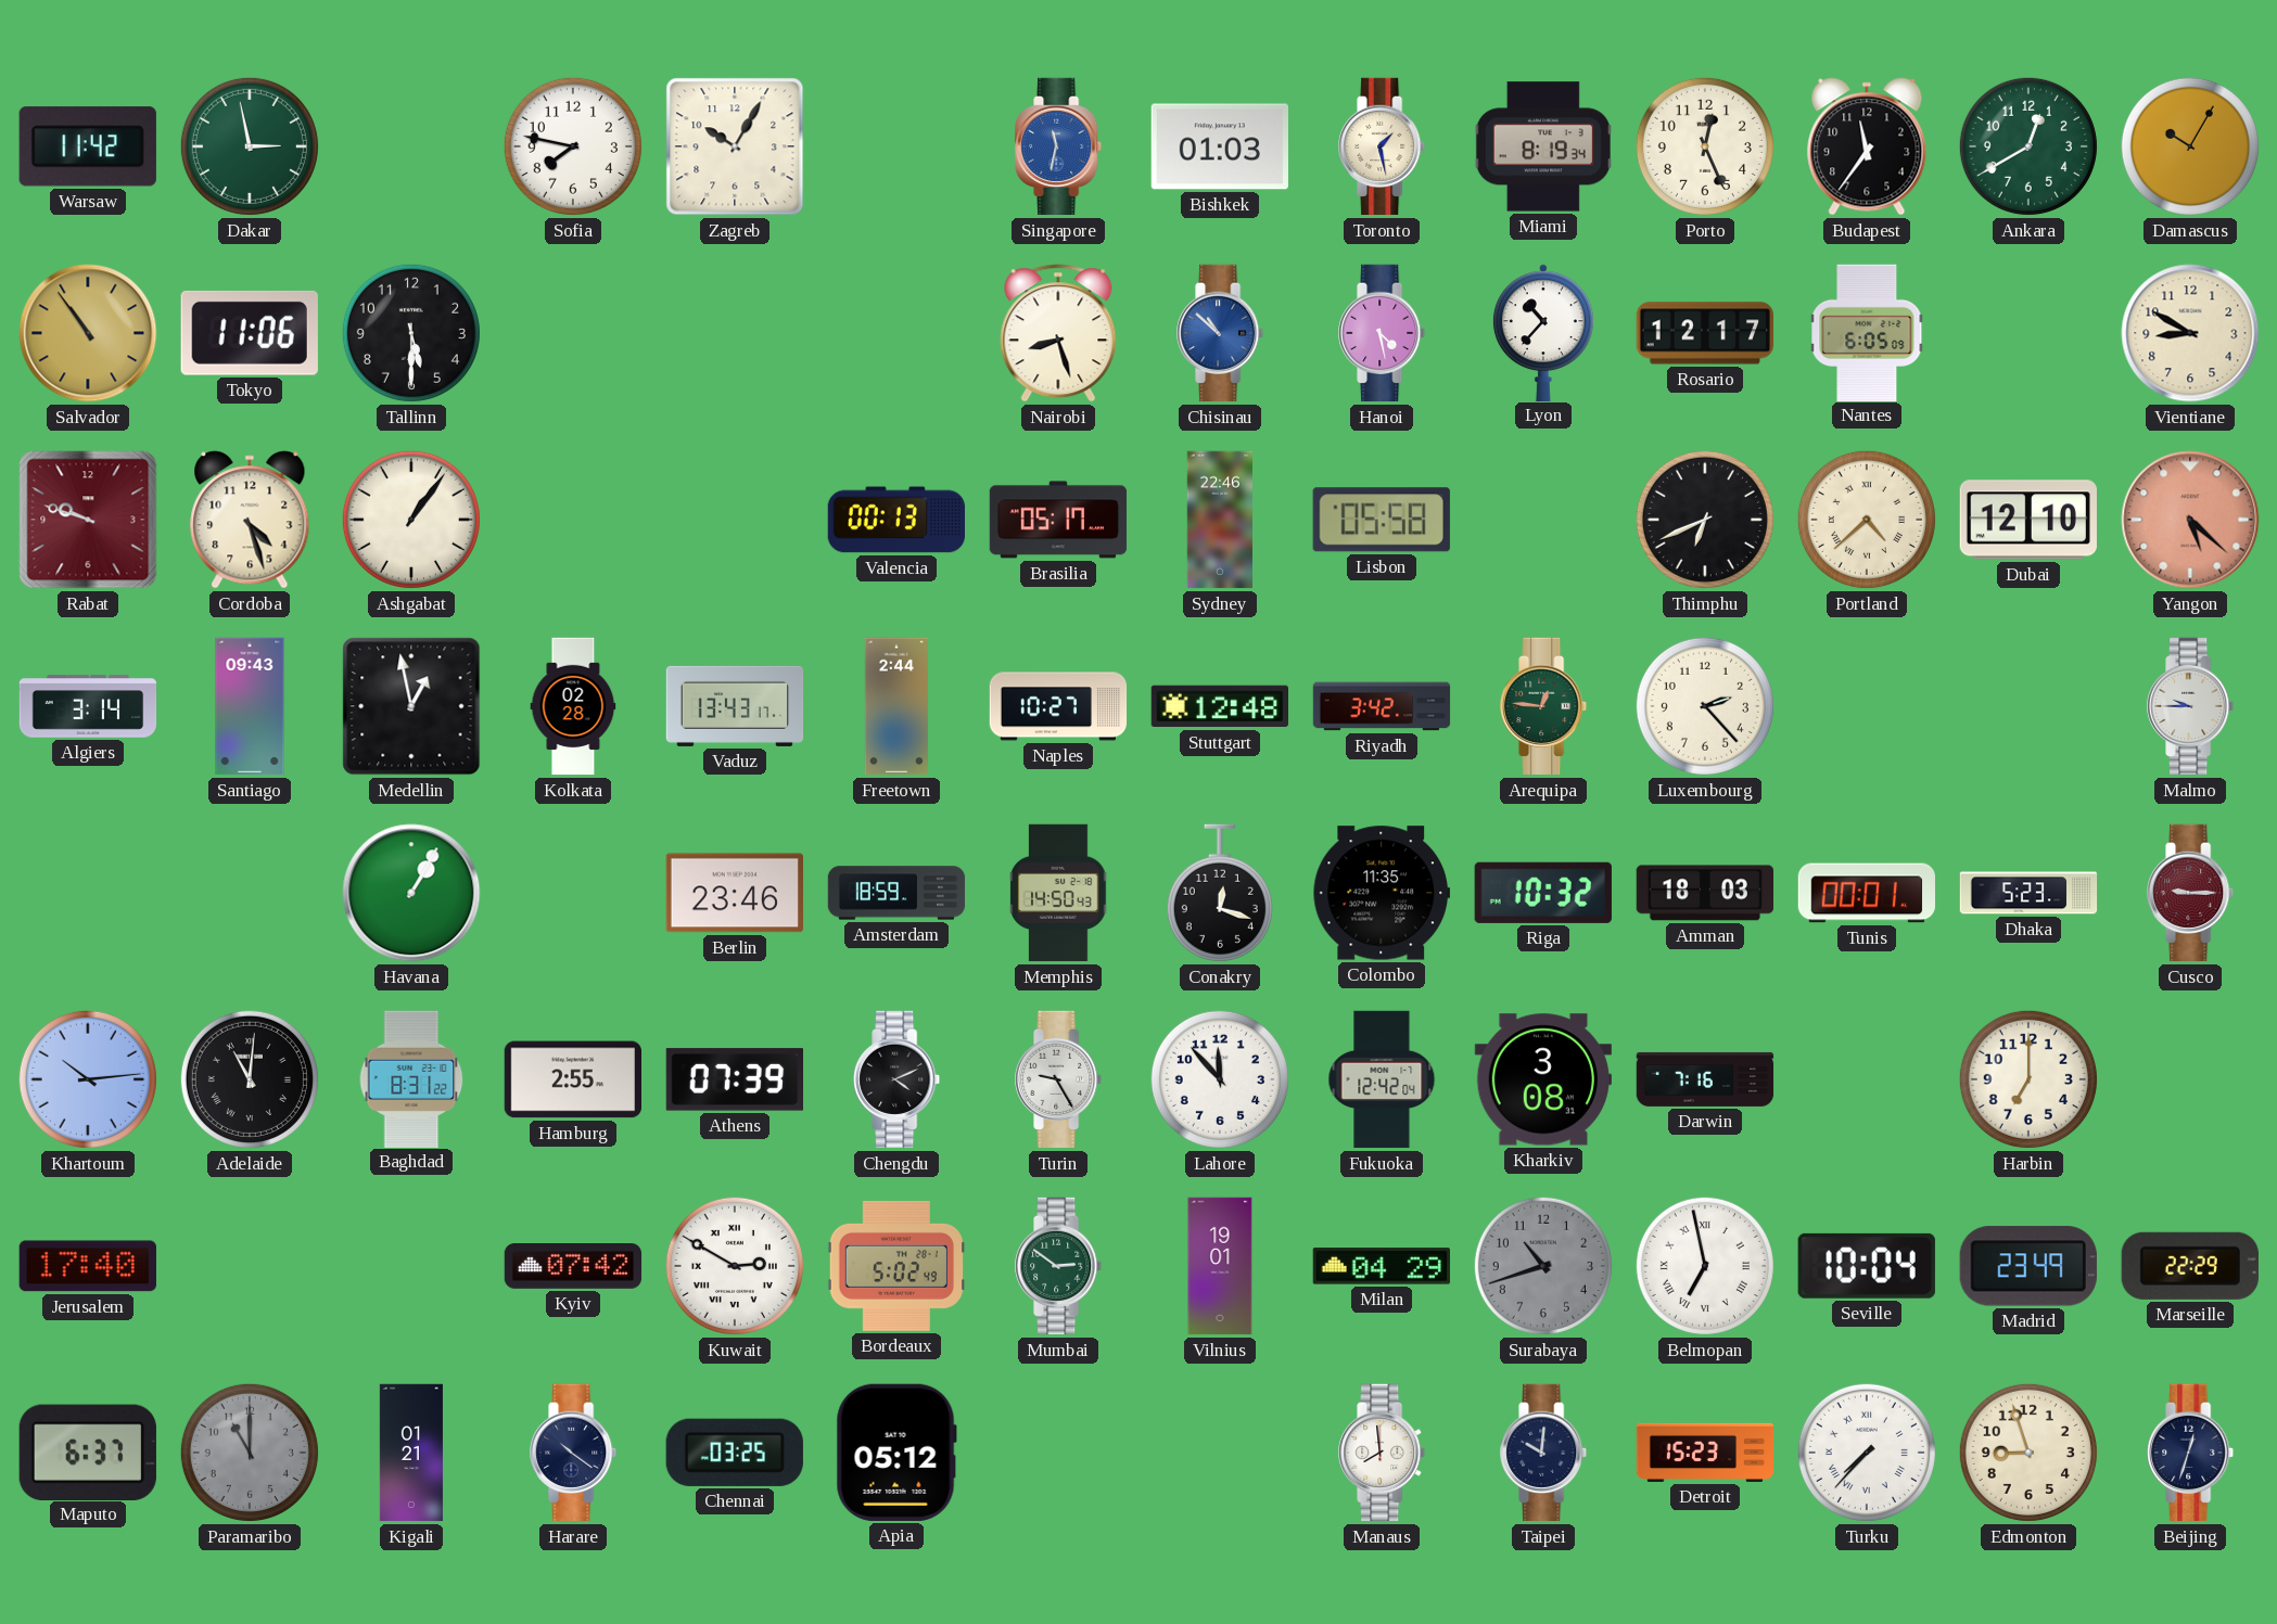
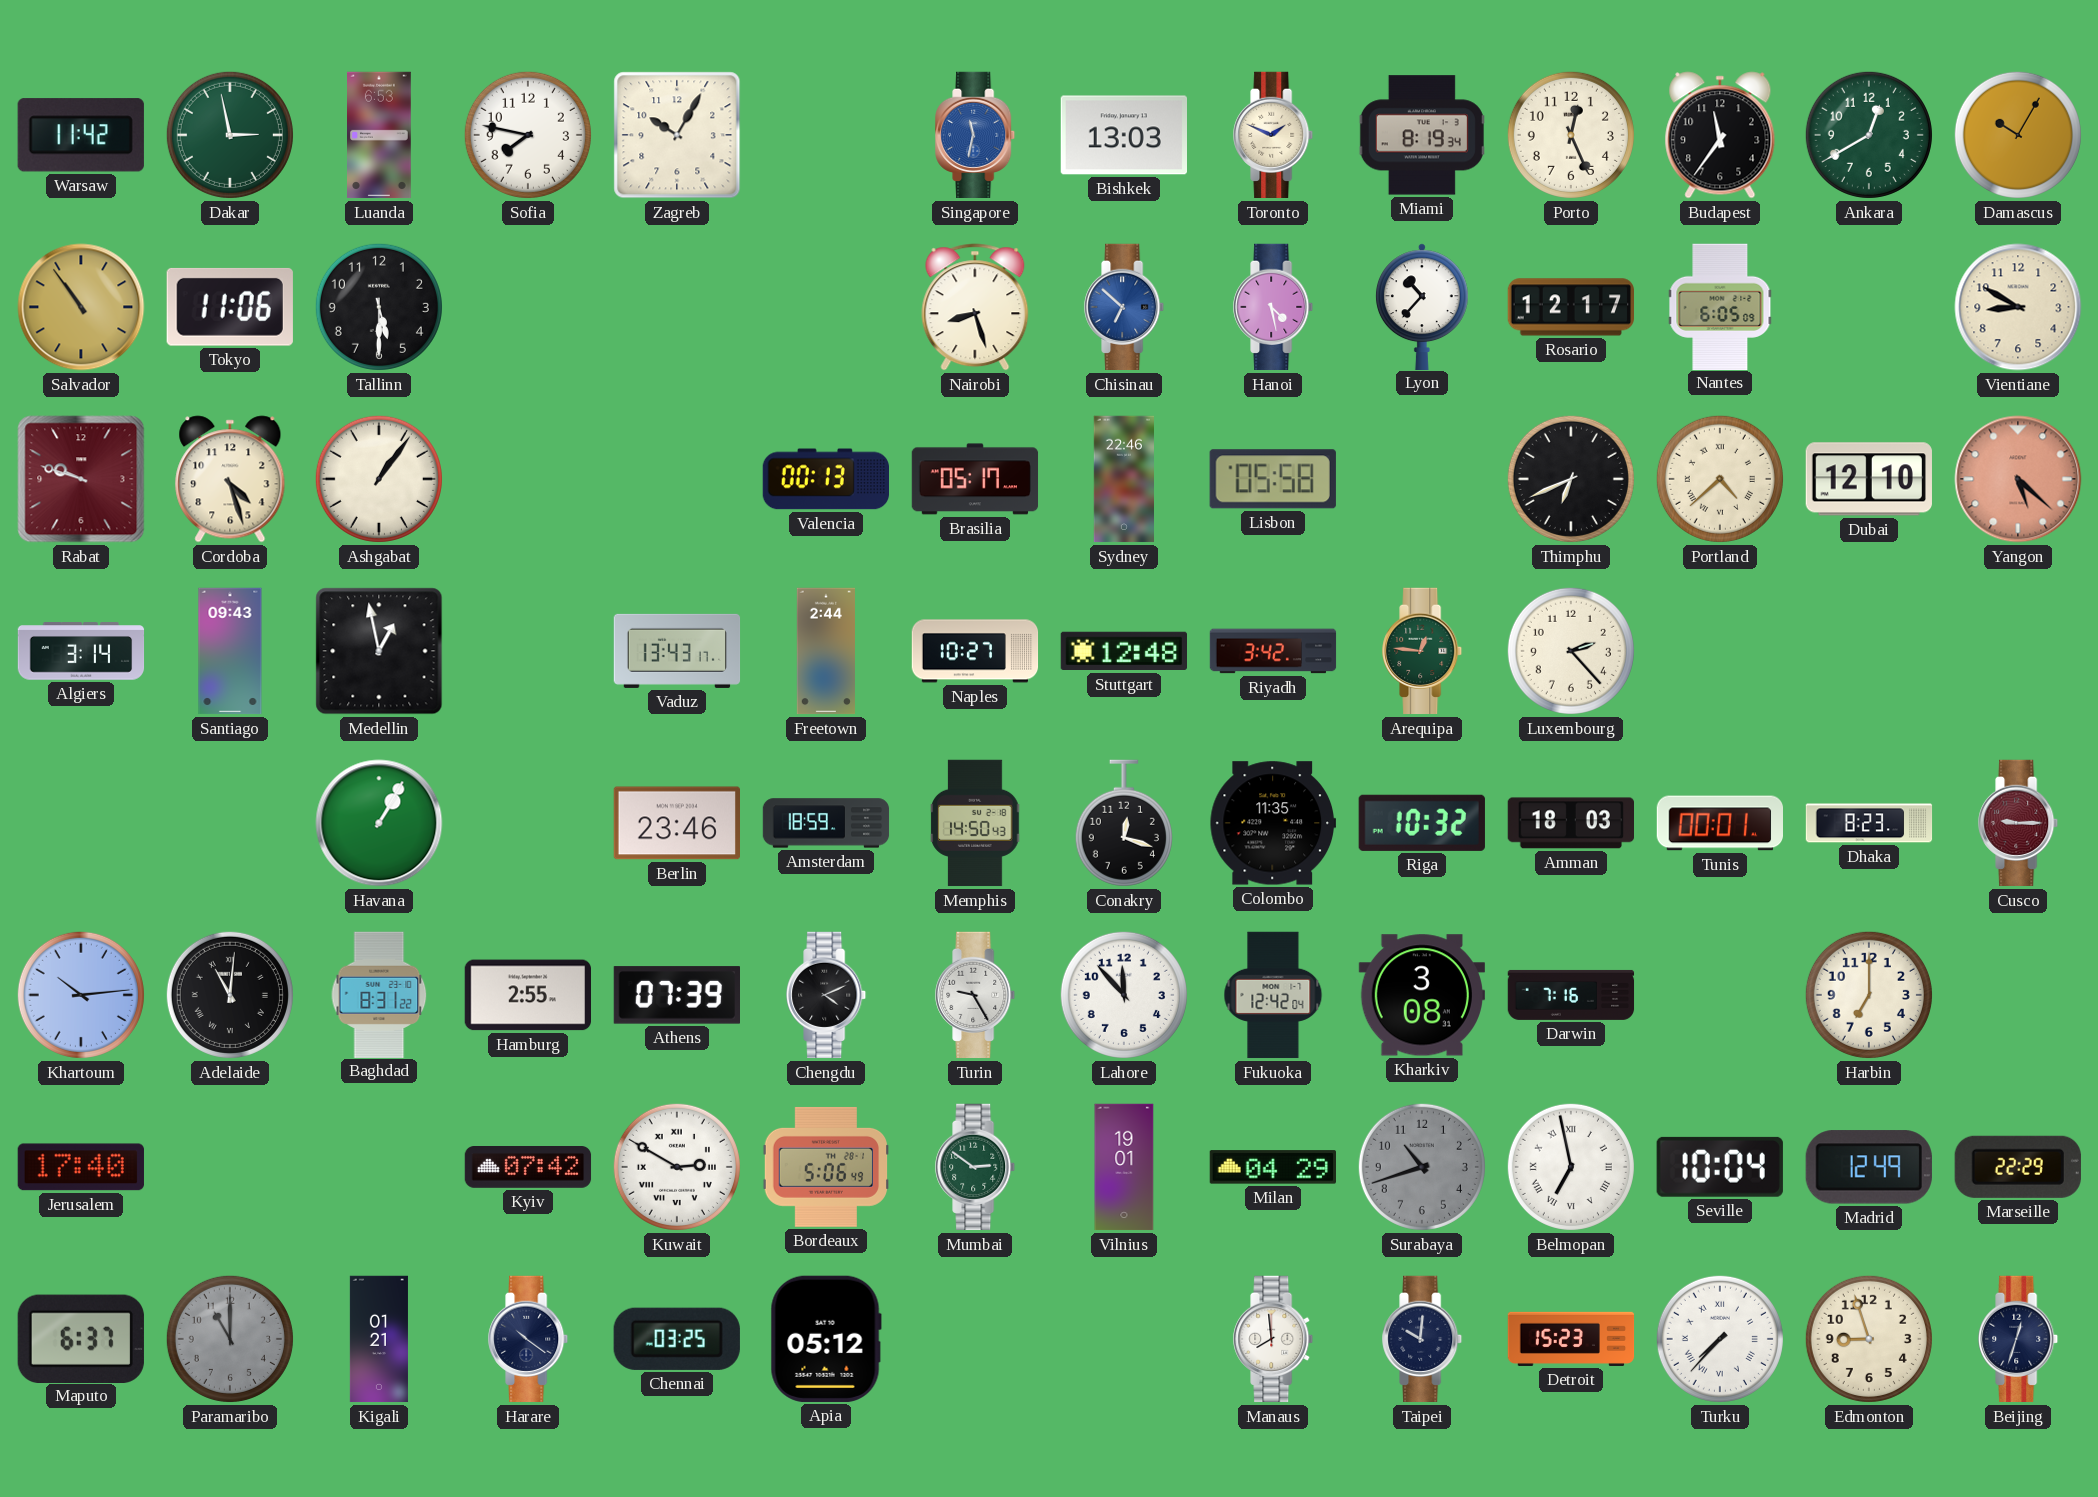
Luanda: none -> 6:53 (380, 135)
Bishkek: 01:03 -> 13:03 (1123, 135)
Toronto: 1:28 -> 1:49 (1274, 135)
Chisinau: 10:52 -> 6:52 (1125, 307)
Kolkata: 02:28 -> none (573, 706)
Malmo: 9:45 -> none (2191, 706)
Dhaka: 5:23 -> 8:23 (1869, 823)
Bordeaux: 5:02 -> 5:06 (825, 1167)
Madrid: 23:49 -> 12:49 (1869, 1167)
